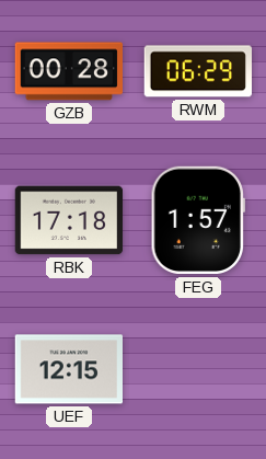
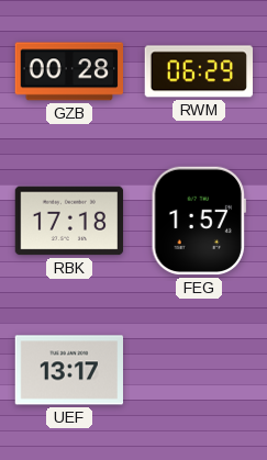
UEF: 12:15 -> 13:17 (68, 370)
